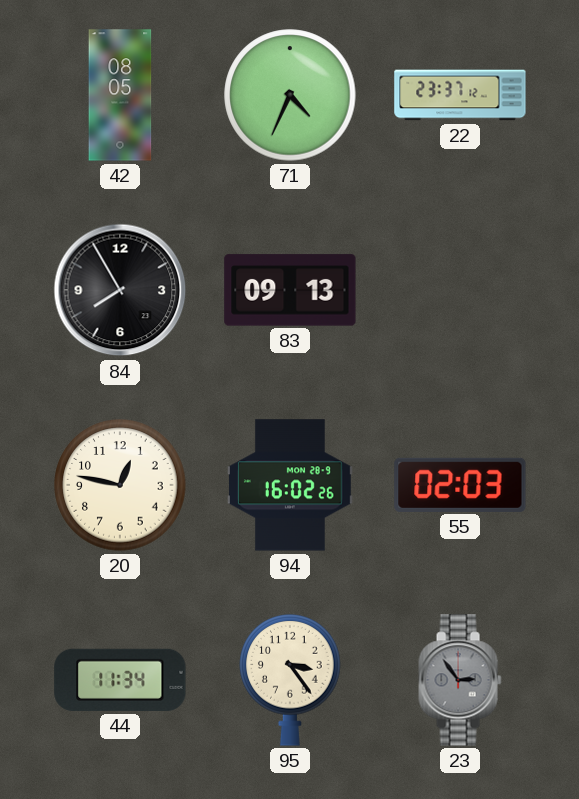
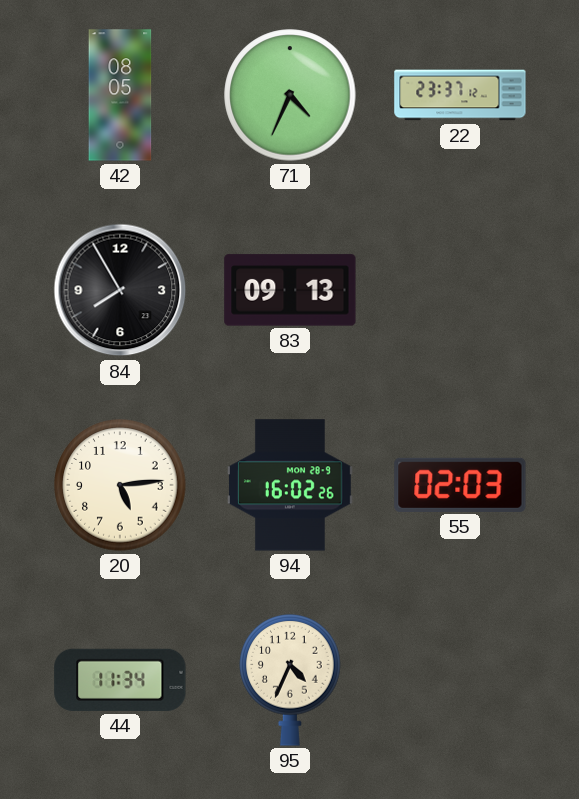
20: 12:47 -> 5:14 (120, 485)
95: 3:24 -> 4:34 (290, 680)
23: 2:54 -> none (460, 680)
